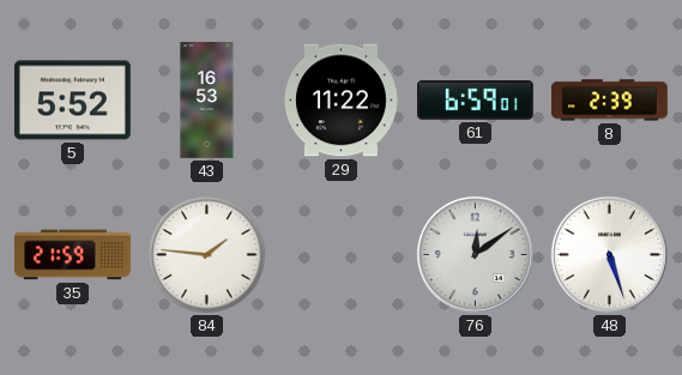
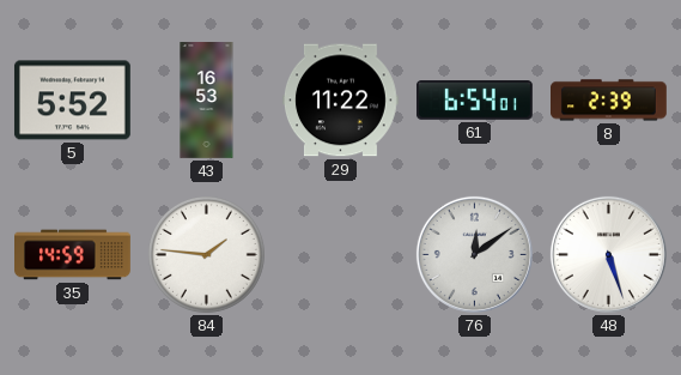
61: 6:59 -> 6:54 (475, 101)
35: 21:59 -> 14:59 (73, 255)
